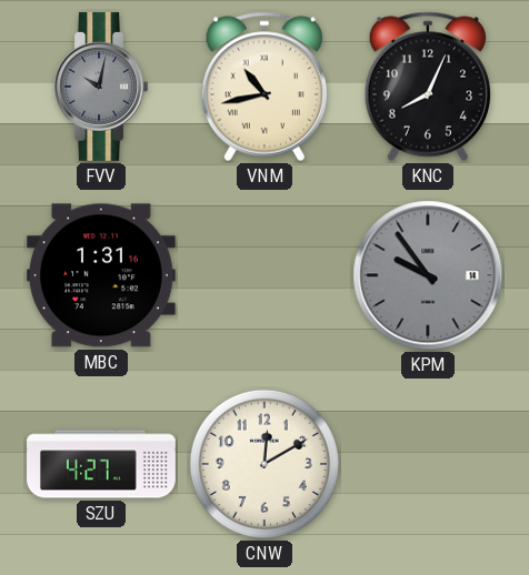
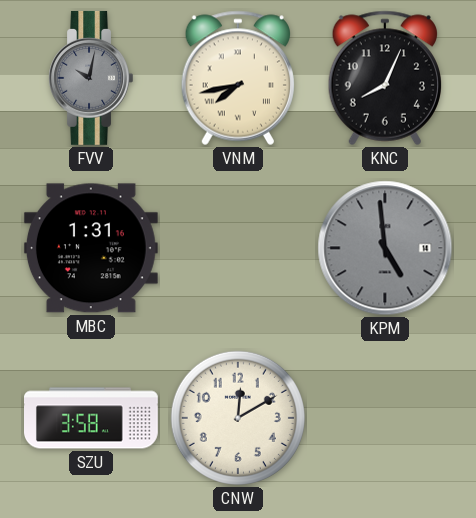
VNM: 10:43 -> 7:43 (237, 78)
KPM: 9:54 -> 4:59 (385, 248)
SZU: 4:27 -> 3:58 (92, 418)
